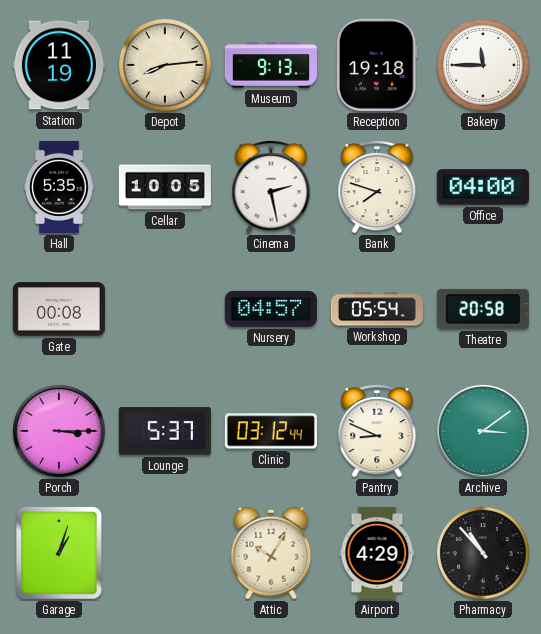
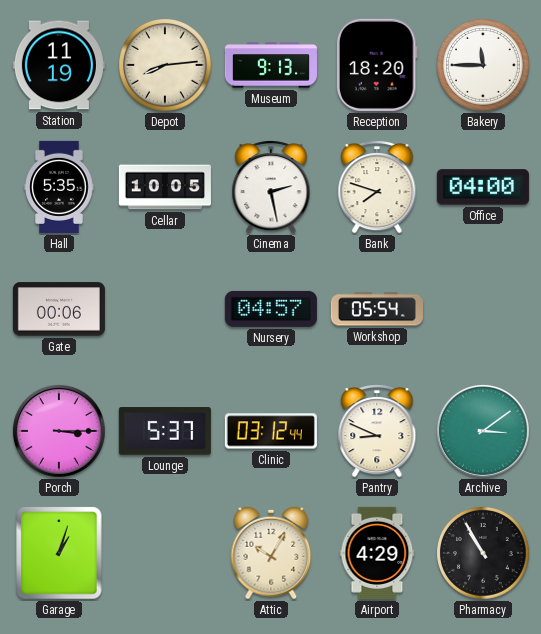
Reception: 19:18 -> 18:20 (377, 65)
Gate: 00:08 -> 00:06 (59, 309)
Theatre: 20:58 -> none (483, 309)
Pharmacy: 10:53 -> 10:55 (484, 554)
